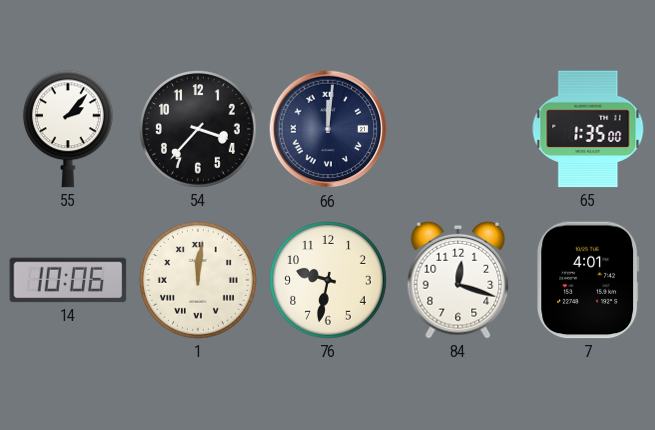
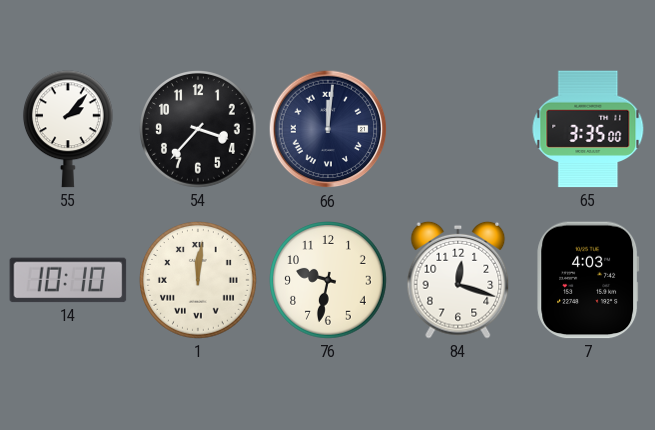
65: 1:35 -> 3:35 (588, 129)
14: 10:06 -> 10:10 (68, 280)
7: 4:01 -> 4:03 (588, 280)
